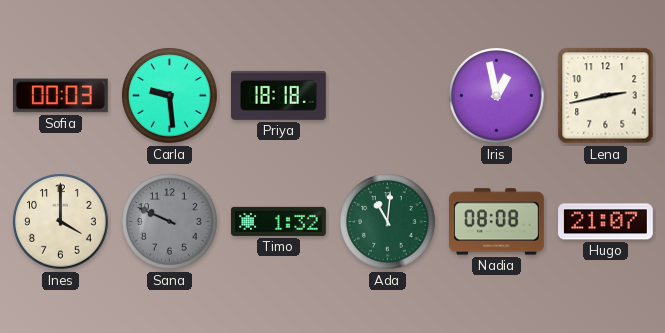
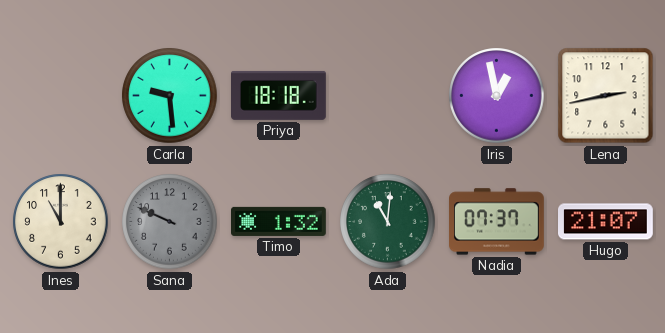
Sofia: 00:03 -> none (60, 96)
Ines: 4:00 -> 11:00 (61, 222)
Nadia: 08:08 -> 07:37 (497, 222)
